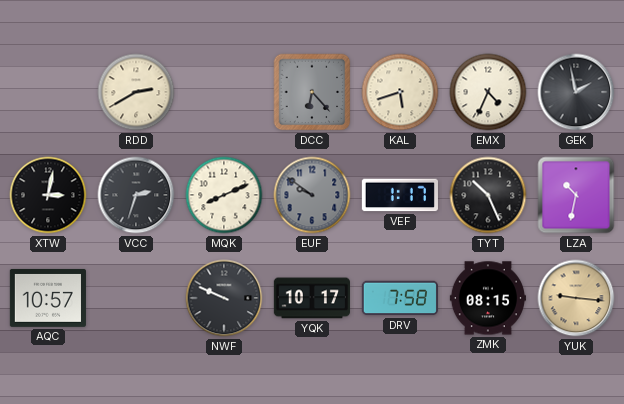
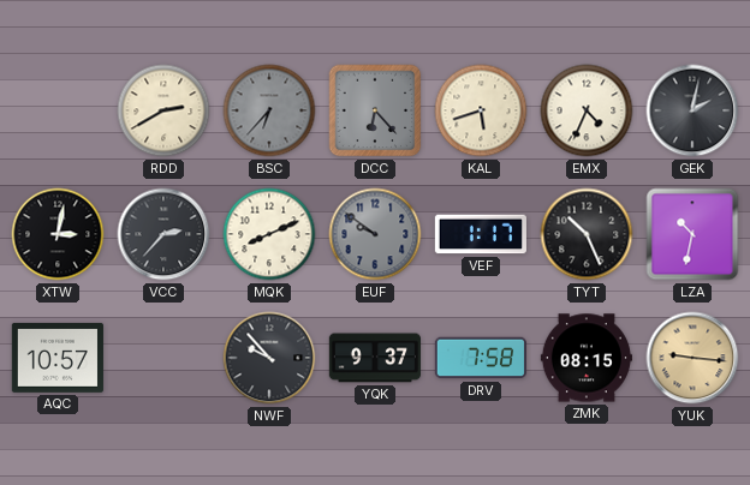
BSC: none -> 6:37 (269, 110)
GEK: 1:58 -> 2:02 (692, 110)
VCC: 2:33 -> 2:37 (163, 234)
NWF: 9:49 -> 9:53 (269, 358)
YQK: 10:17 -> 9:37 (375, 358)
